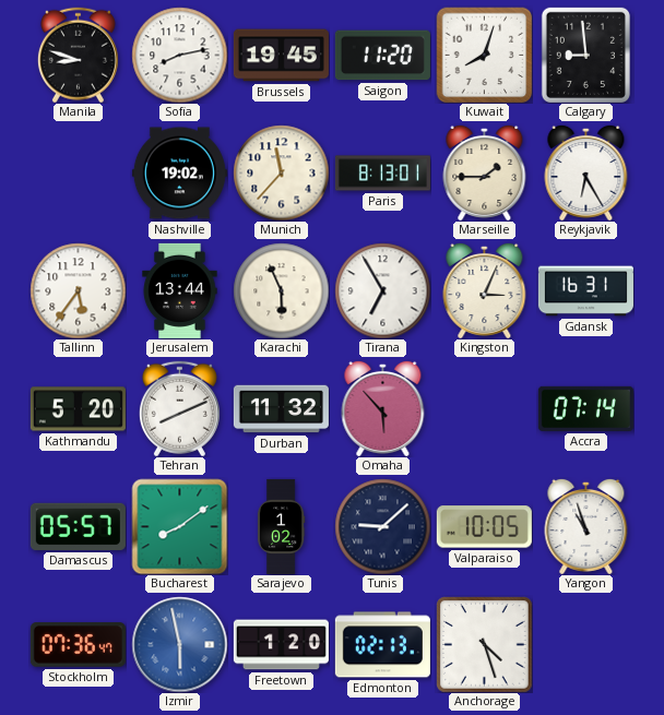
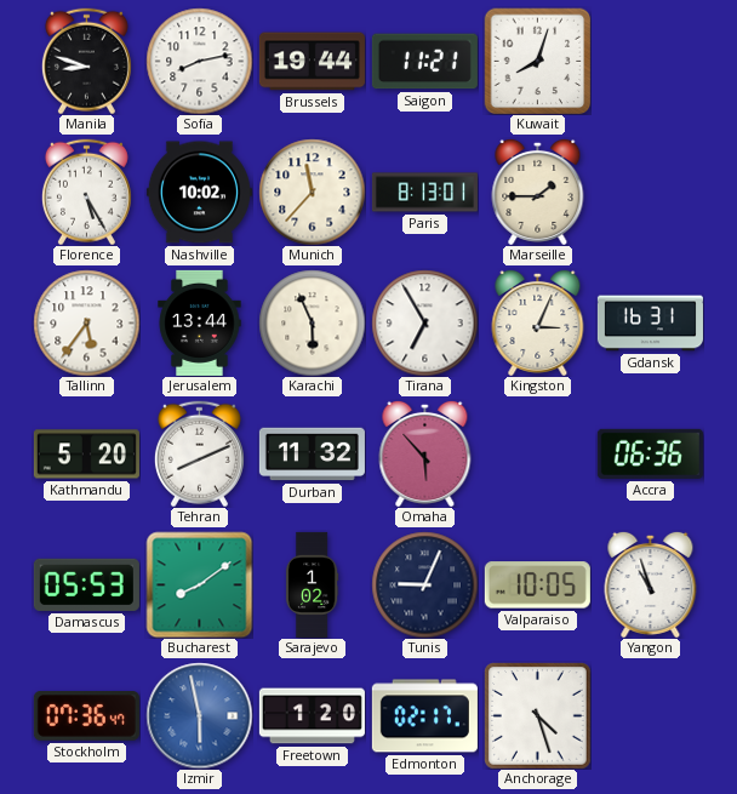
Brussels: 19:45 -> 19:44 (312, 62)
Saigon: 11:20 -> 11:21 (424, 62)
Calgary: 8:59 -> none (585, 55)
Florence: none -> 5:25 (86, 192)
Nashville: 19:02 -> 10:02 (199, 193)
Reykjavik: 6:25 -> none (586, 172)
Accra: 07:14 -> 06:36 (650, 453)
Damascus: 05:57 -> 05:53 (86, 584)
Tunis: 9:08 -> 9:04 (424, 584)
Edmonton: 02:13 -> 02:17 (424, 716)
